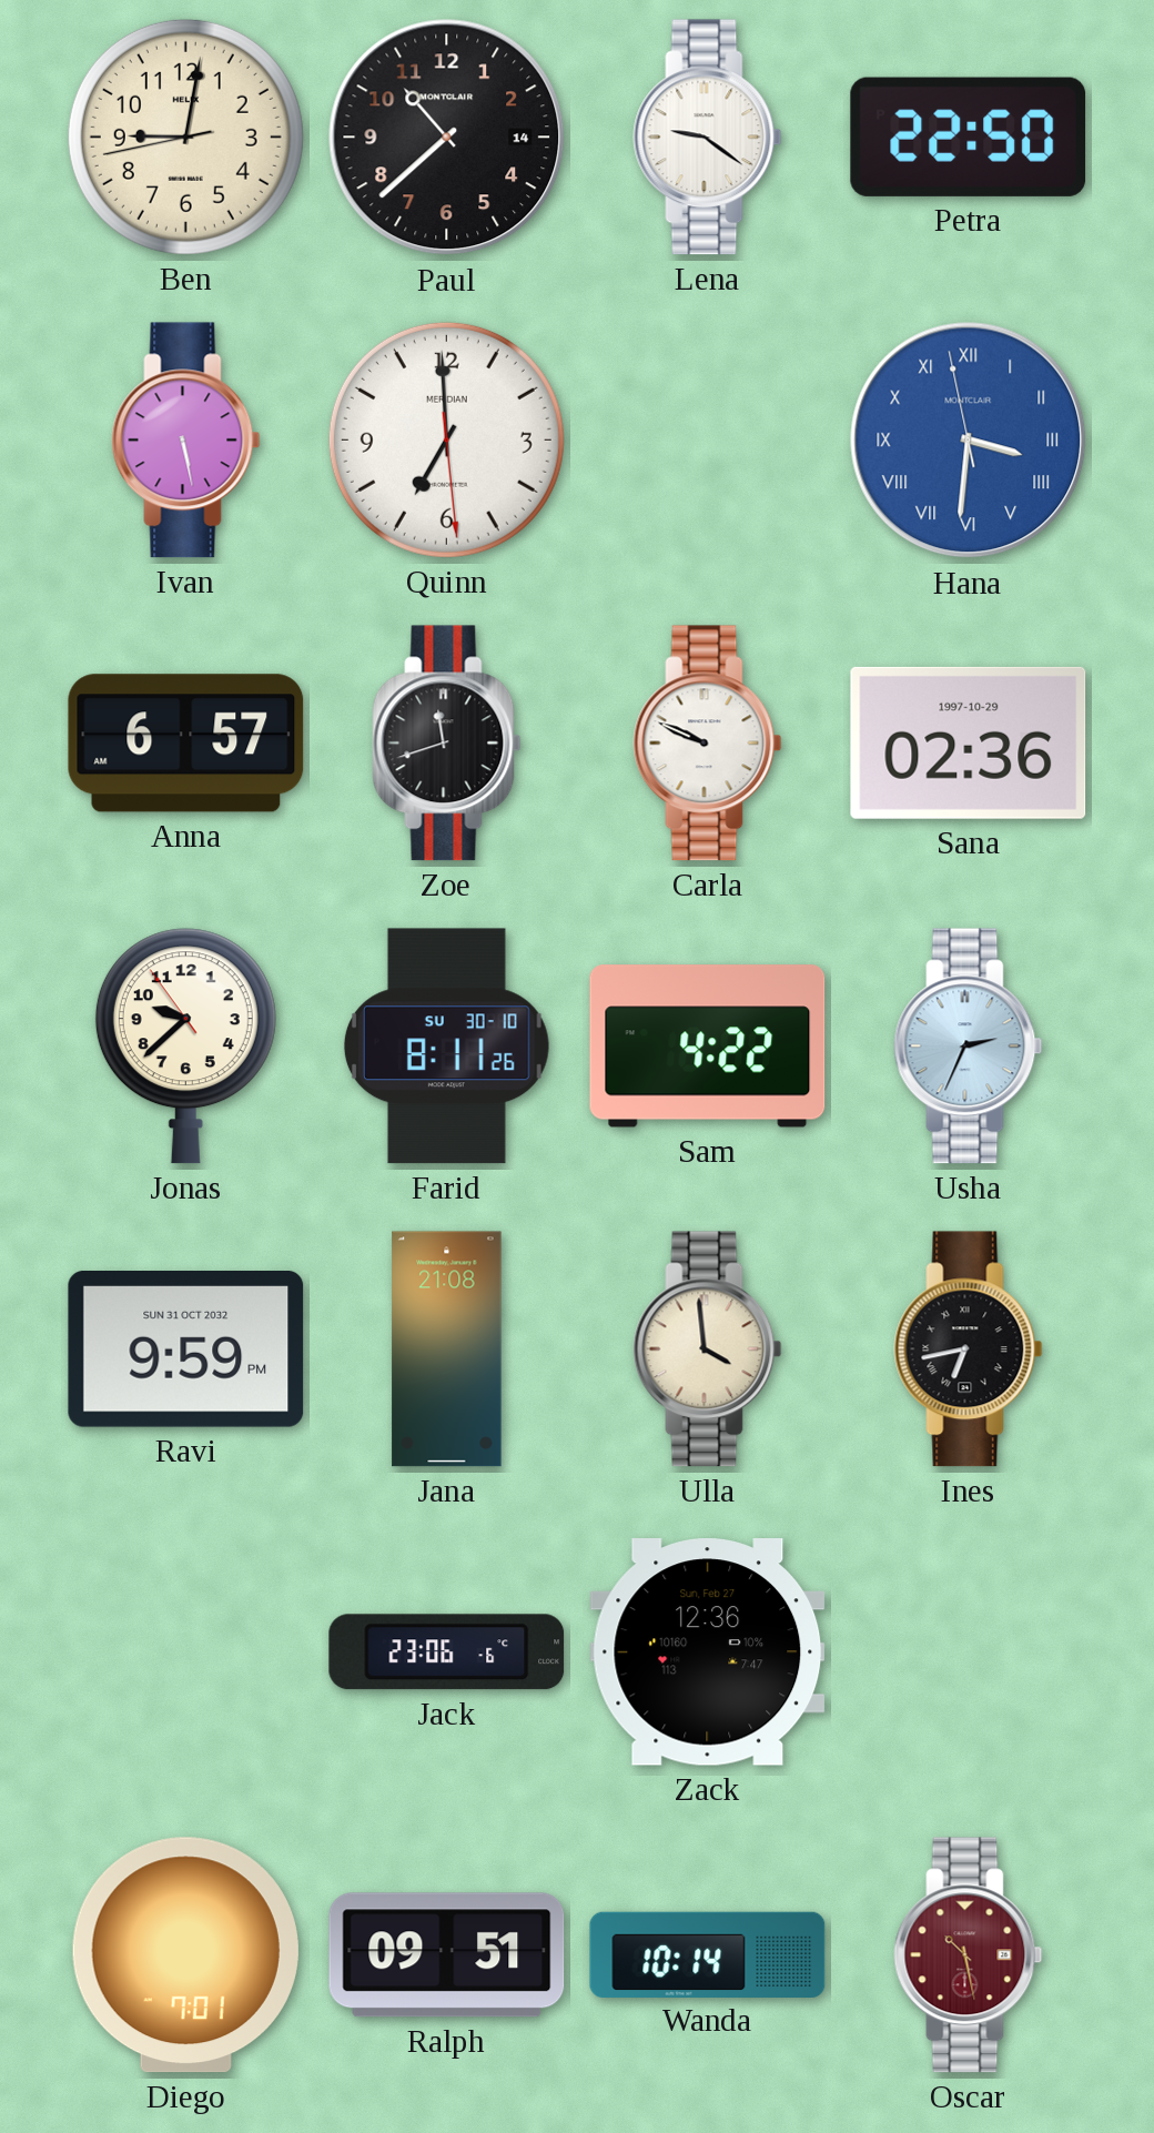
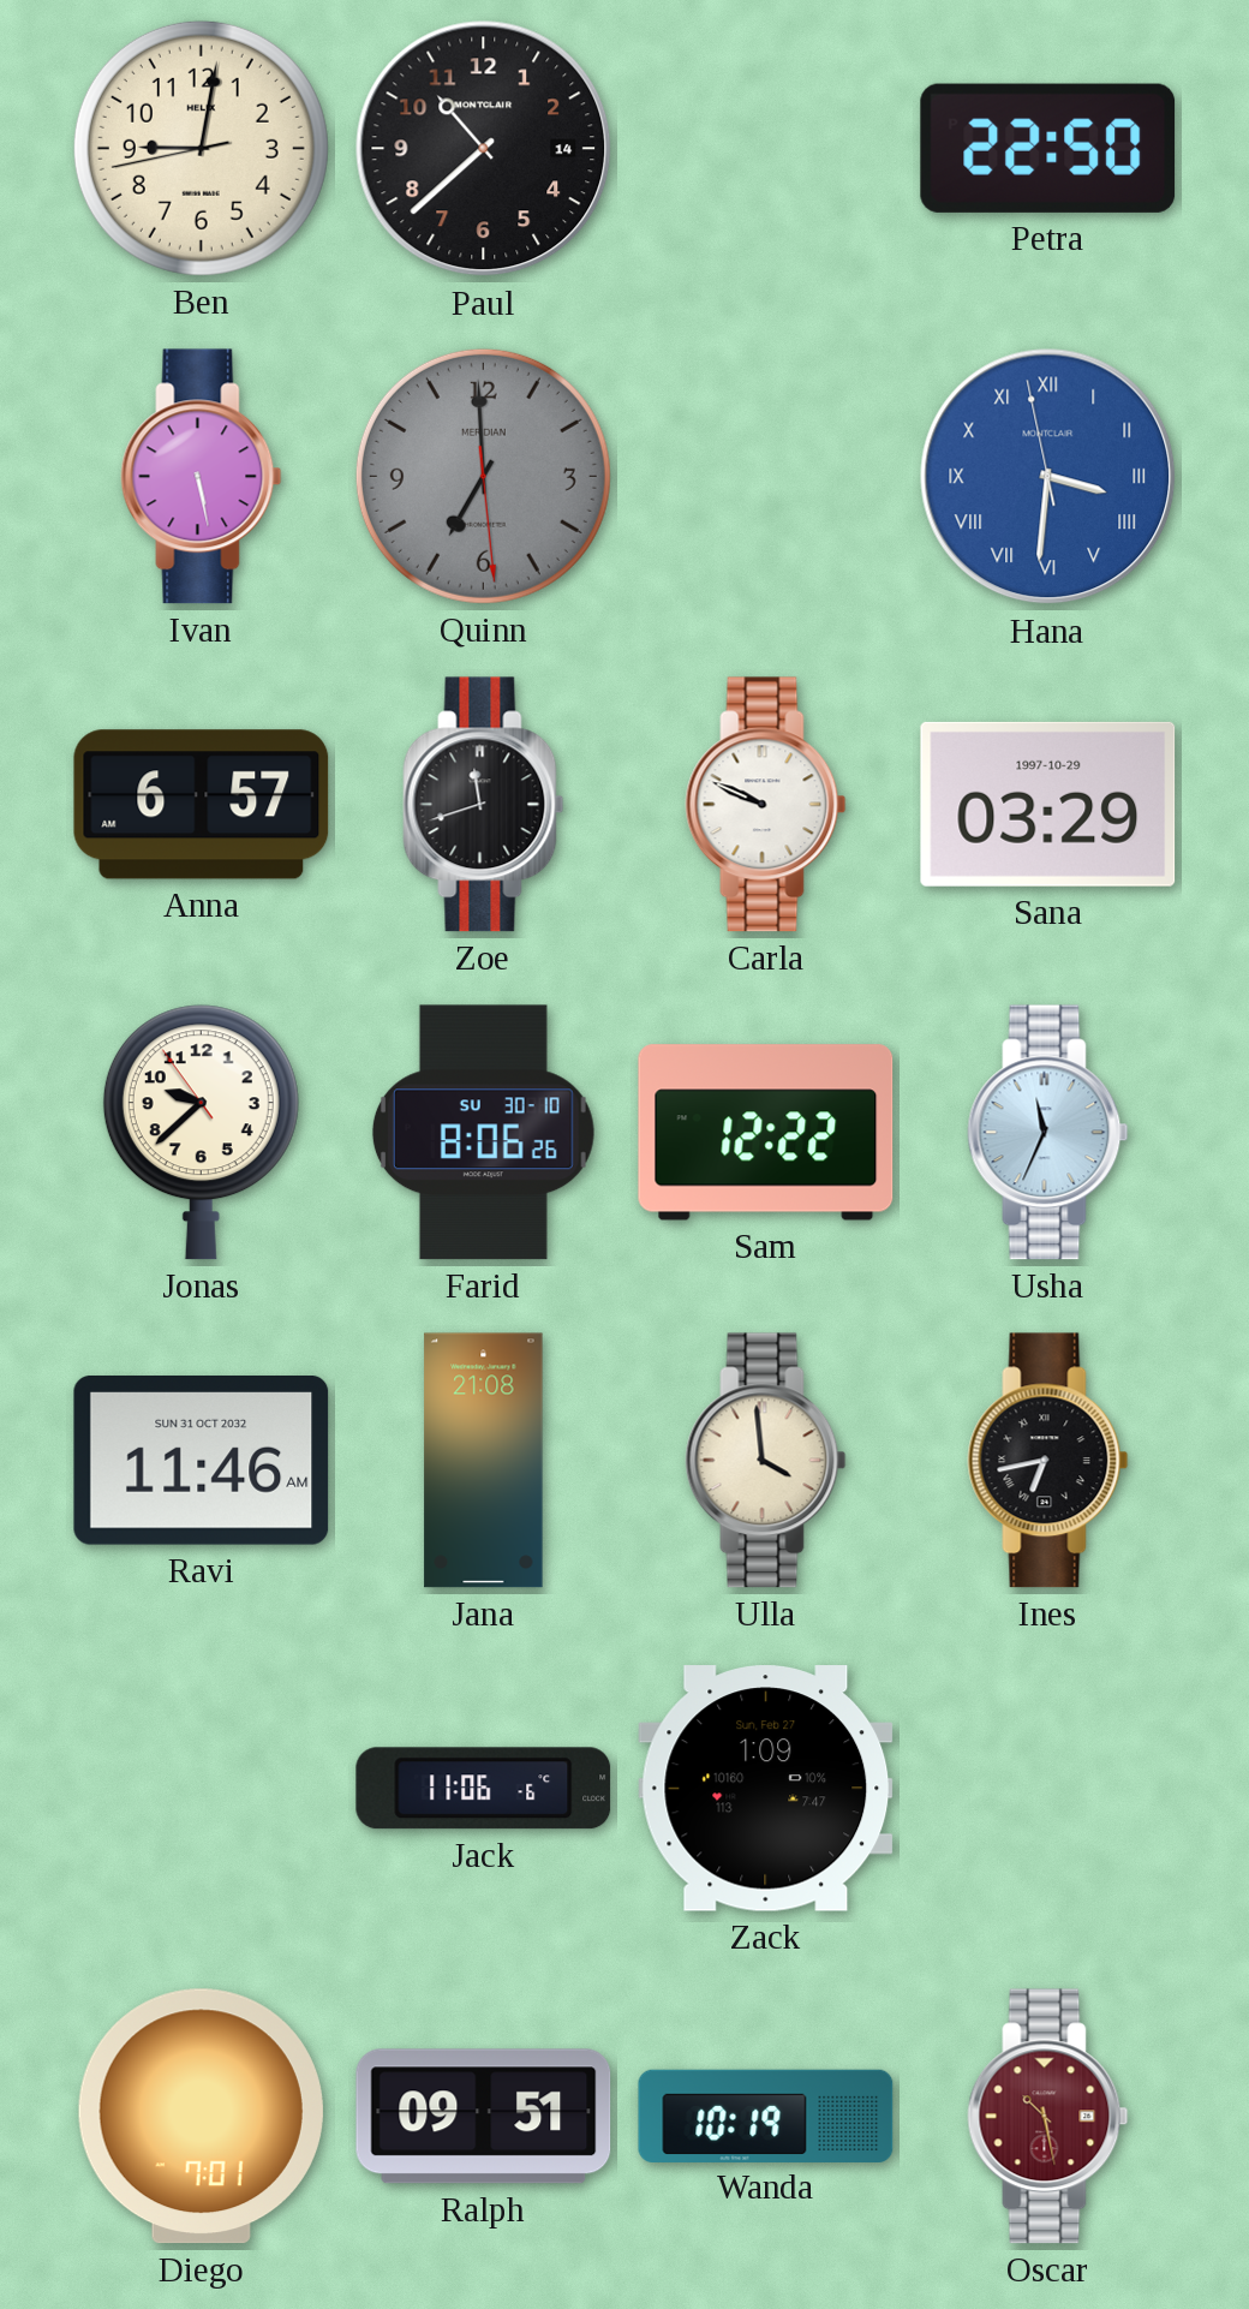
Lena: 9:21 -> none (708, 138)
Quinn dial: white -> grey (483, 476)
Sana: 02:36 -> 03:29 (1048, 804)
Farid: 8:11 -> 8:06 (483, 1133)
Sam: 4:22 -> 12:22 (766, 1133)
Usha: 2:34 -> 11:34 (1048, 1133)
Ravi: 9:59 -> 11:46 (202, 1461)
Jack: 23:06 -> 11:06 (484, 1789)
Zack: 12:36 -> 1:09 (766, 1789)
Wanda: 10:14 -> 10:19 (766, 2116)
